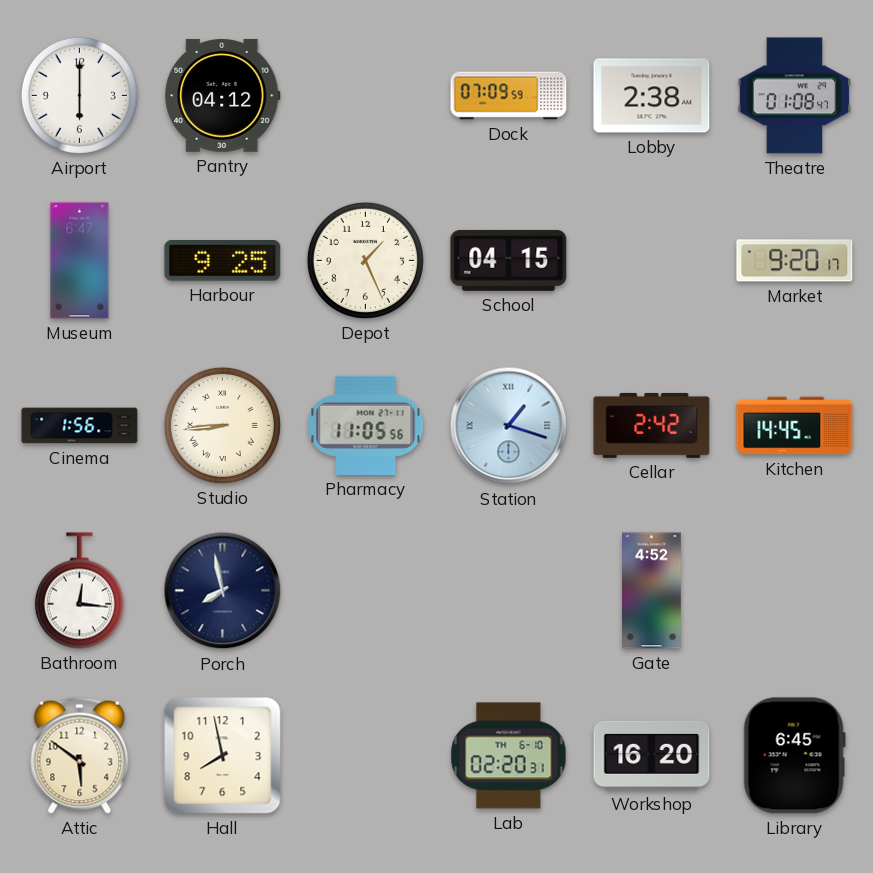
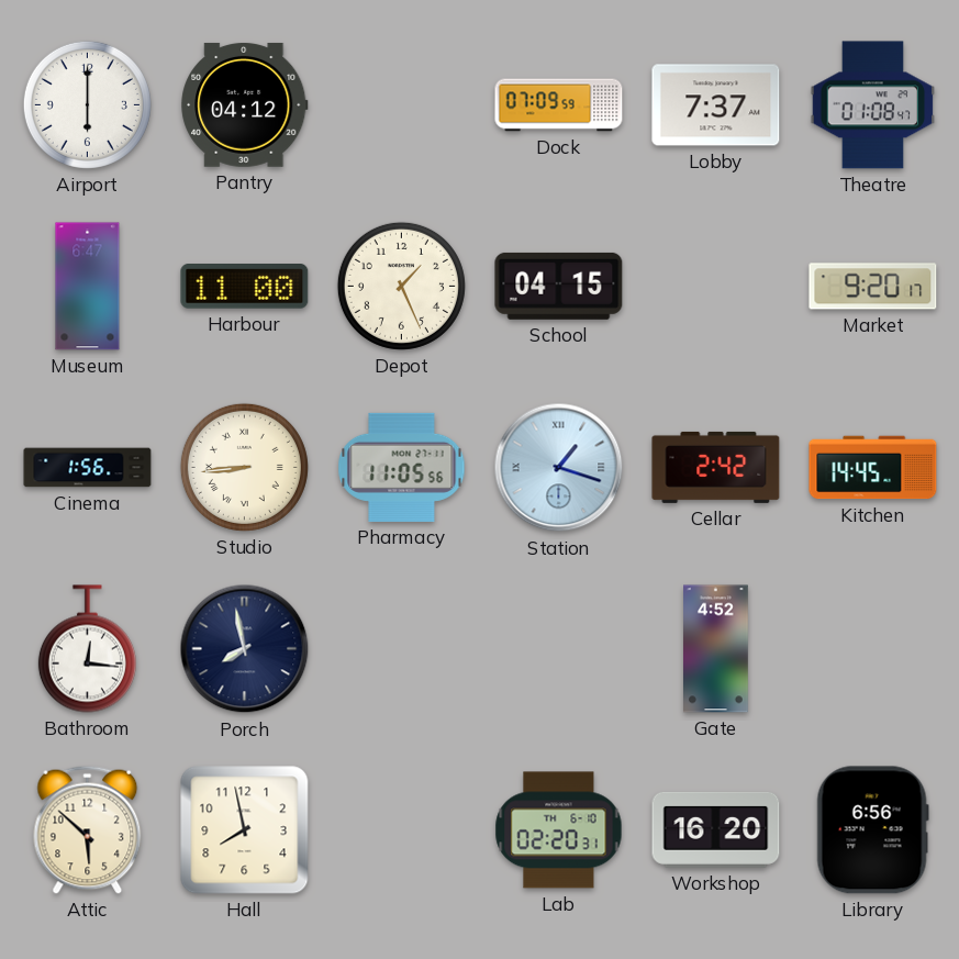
Lobby: 2:38 -> 7:37 (716, 105)
Harbour: 9:25 -> 11:00 (245, 287)
Attic: 5:51 -> 5:52 (88, 829)
Library: 6:45 -> 6:56 (872, 830)
